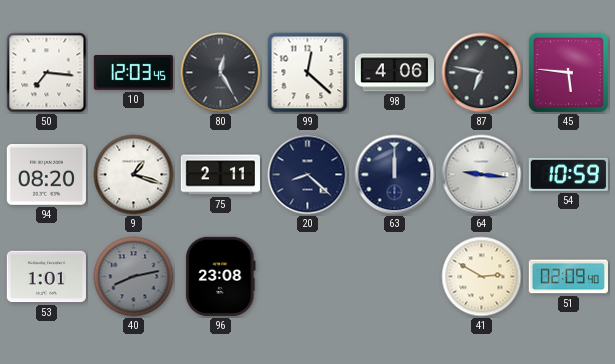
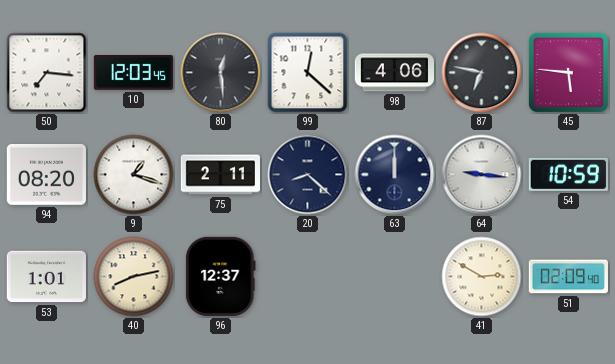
80: 12:25 -> 12:29 (221, 73)
40 dial: grey -> cream (134, 277)
96: 23:08 -> 12:37 (221, 276)
